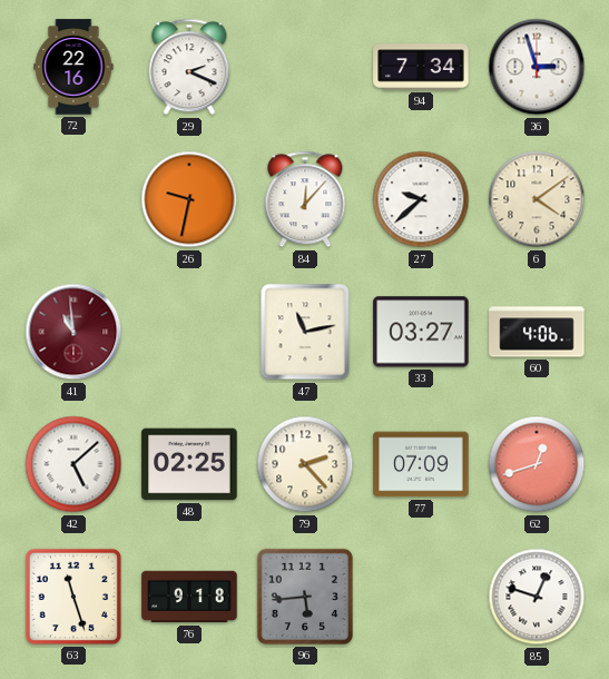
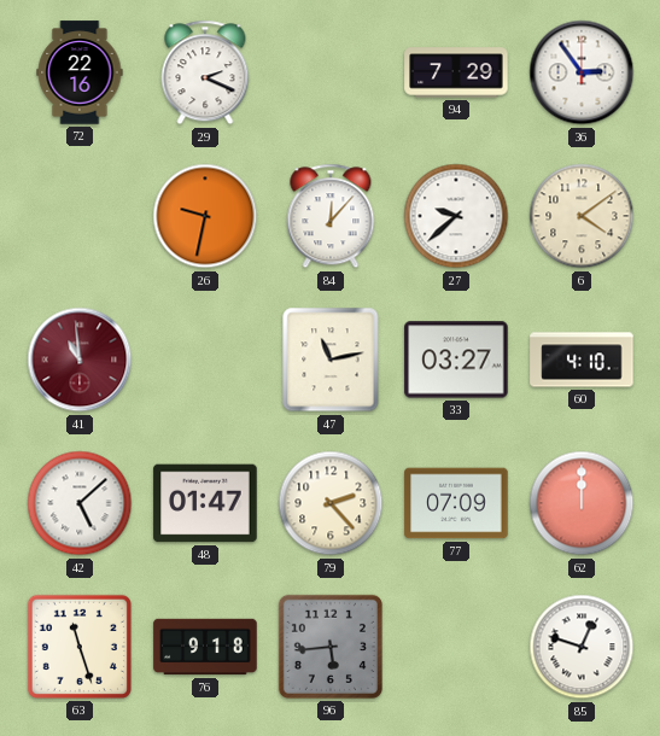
94: 7:34 -> 7:29 (456, 72)
36: 2:57 -> 2:54 (582, 72)
60: 4:06 -> 4:10 (582, 360)
48: 02:25 -> 01:47 (205, 503)
62: 12:42 -> 12:00 (582, 503)
